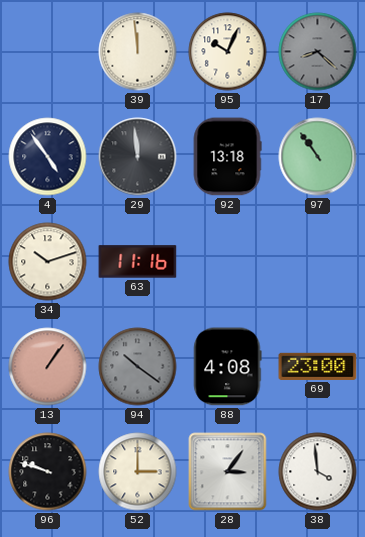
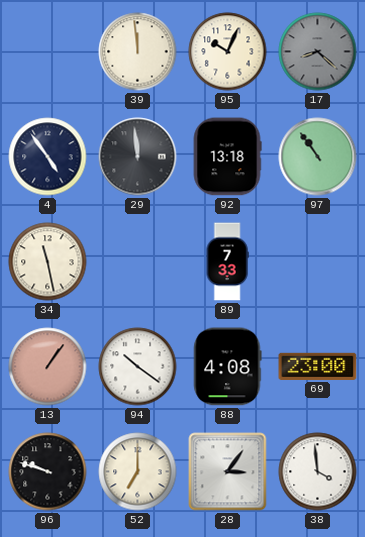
34: 10:12 -> 11:28 (48, 262)
63: 11:16 -> none (138, 262)
89: none -> 7:33 (227, 262)
94 dial: grey -> white (138, 367)
52: 3:00 -> 7:00 (138, 472)
